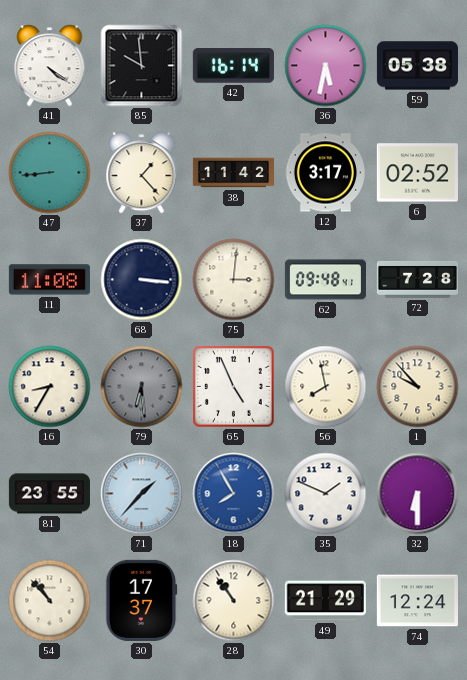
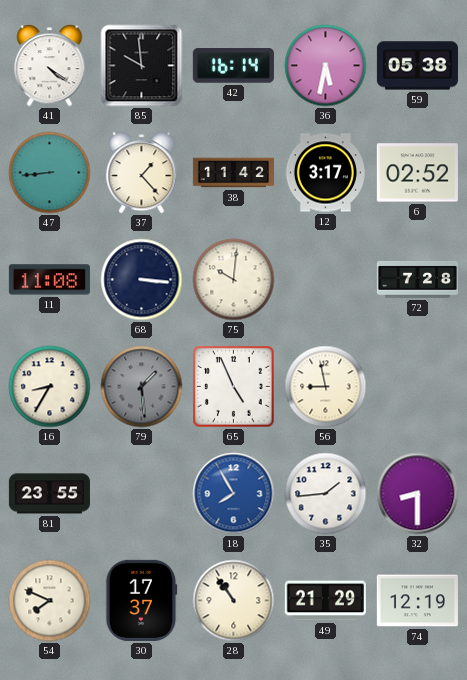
75: 3:01 -> 10:01 (234, 280)
62: 09:48 -> none (325, 280)
79: 6:29 -> 1:29 (142, 387)
56: 7:58 -> 8:58 (326, 387)
1: 9:53 -> none (418, 387)
71: 1:37 -> none (142, 494)
35: 1:49 -> 1:44 (326, 494)
32: 6:30 -> 8:30 (418, 494)
54: 10:53 -> 7:49 (50, 601)
74: 12:24 -> 12:19 (417, 601)
